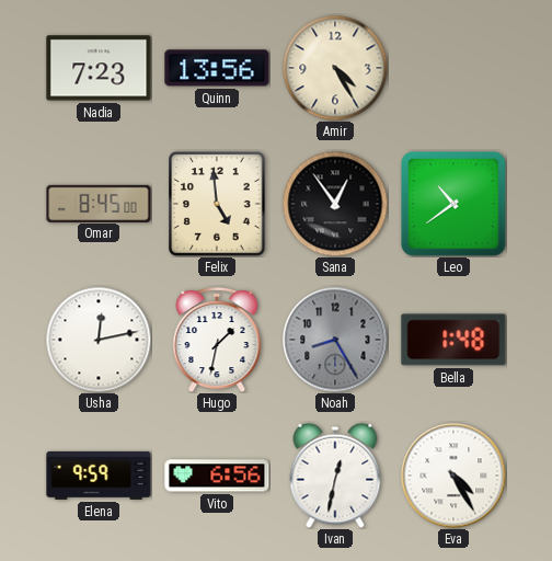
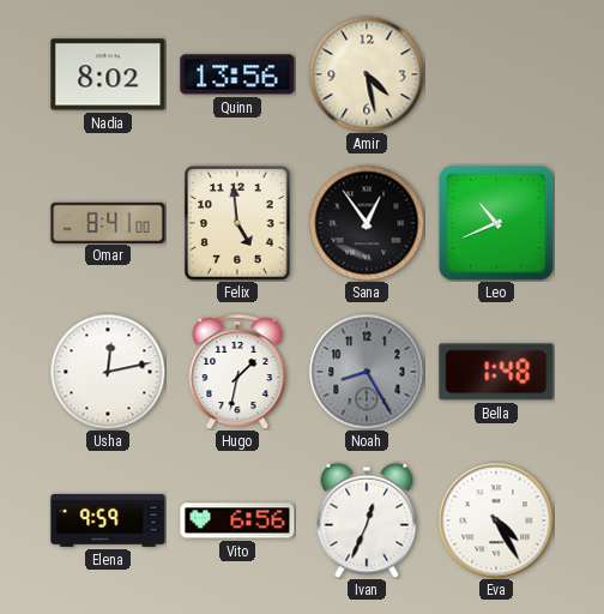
Nadia: 7:23 -> 8:02 (108, 74)
Amir: 4:25 -> 4:28 (367, 74)
Omar: 8:45 -> 8:41 (108, 222)
Leo: 10:39 -> 10:41 (496, 223)
Ivan: 12:32 -> 12:34 (367, 520)
